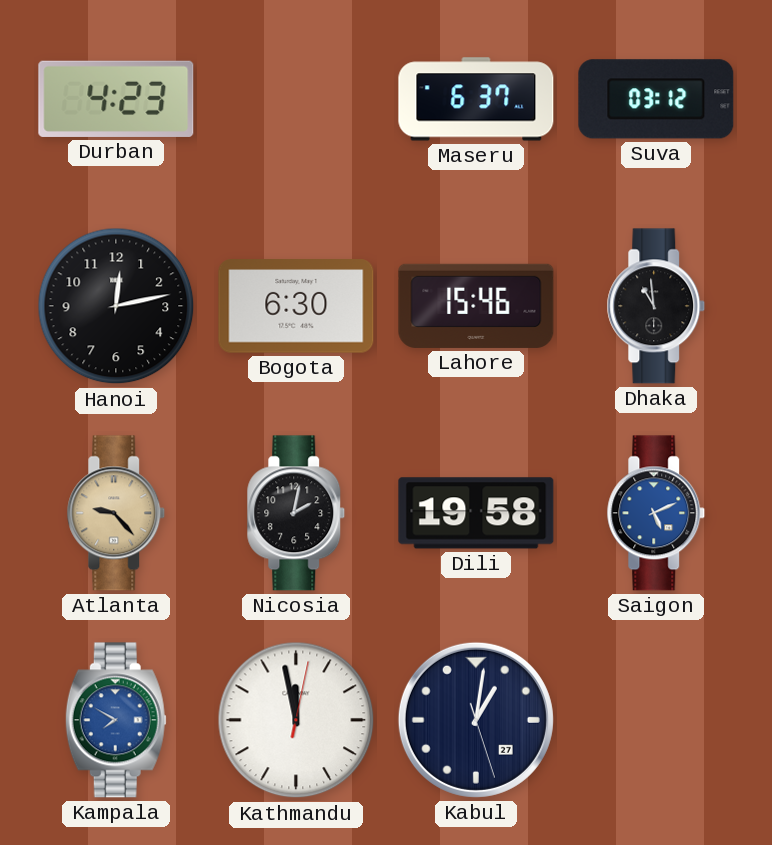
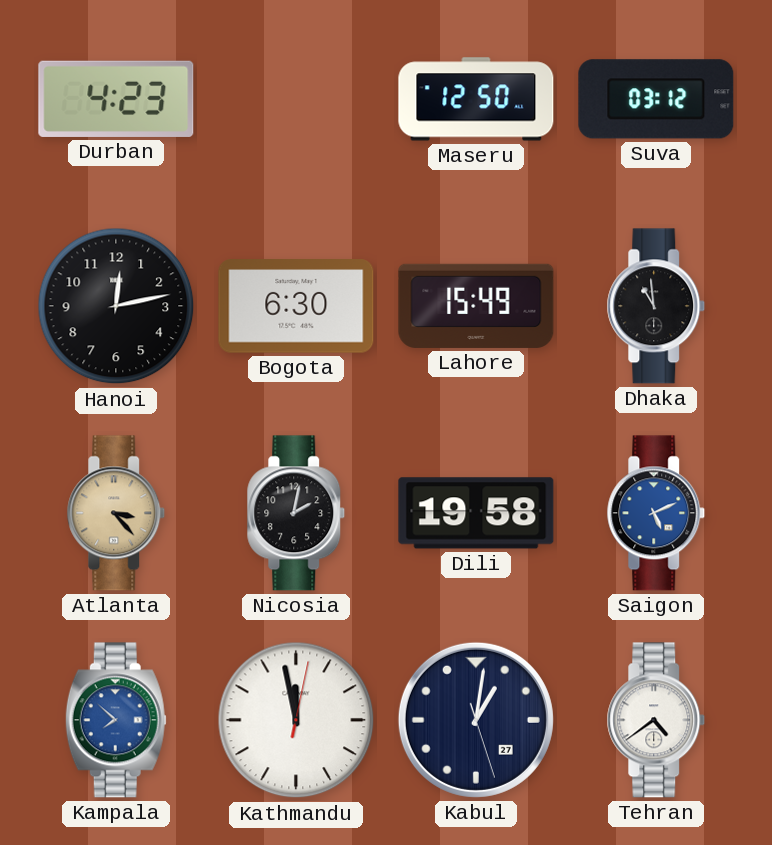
Maseru: 6:37 -> 12:50 (476, 99)
Lahore: 15:46 -> 15:49 (476, 306)
Atlanta: 9:23 -> 3:23 (116, 513)
Kampala: 7:50 -> 7:52 (116, 720)
Tehran: none -> 4:39 (656, 720)
